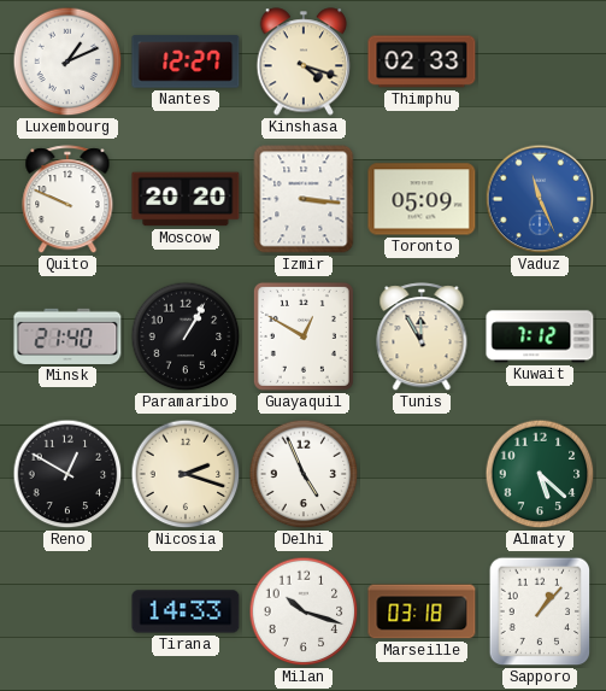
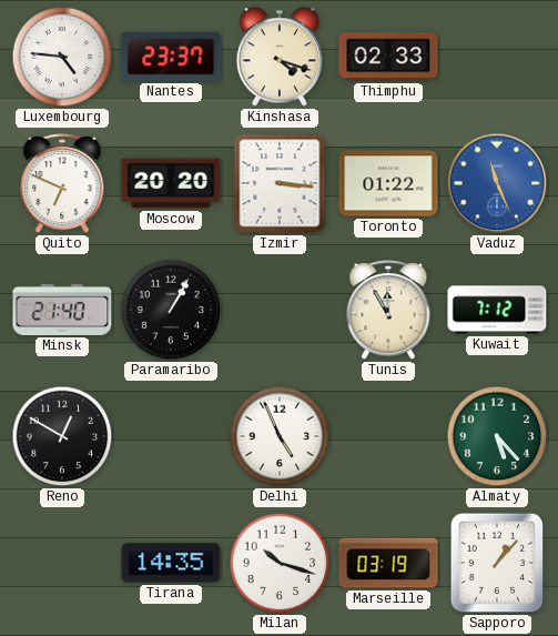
Luxembourg: 1:11 -> 4:46 (62, 57)
Nantes: 12:27 -> 23:37 (171, 57)
Quito: 9:49 -> 6:49 (62, 184)
Toronto: 05:09 -> 01:22 (388, 183)
Guayaquil: 12:50 -> none (304, 336)
Nicosia: 2:18 -> none (186, 474)
Almaty: 5:22 -> 5:23 (497, 436)
Tirana: 14:33 -> 14:35 (171, 563)
Marseille: 03:18 -> 03:19 (388, 563)
